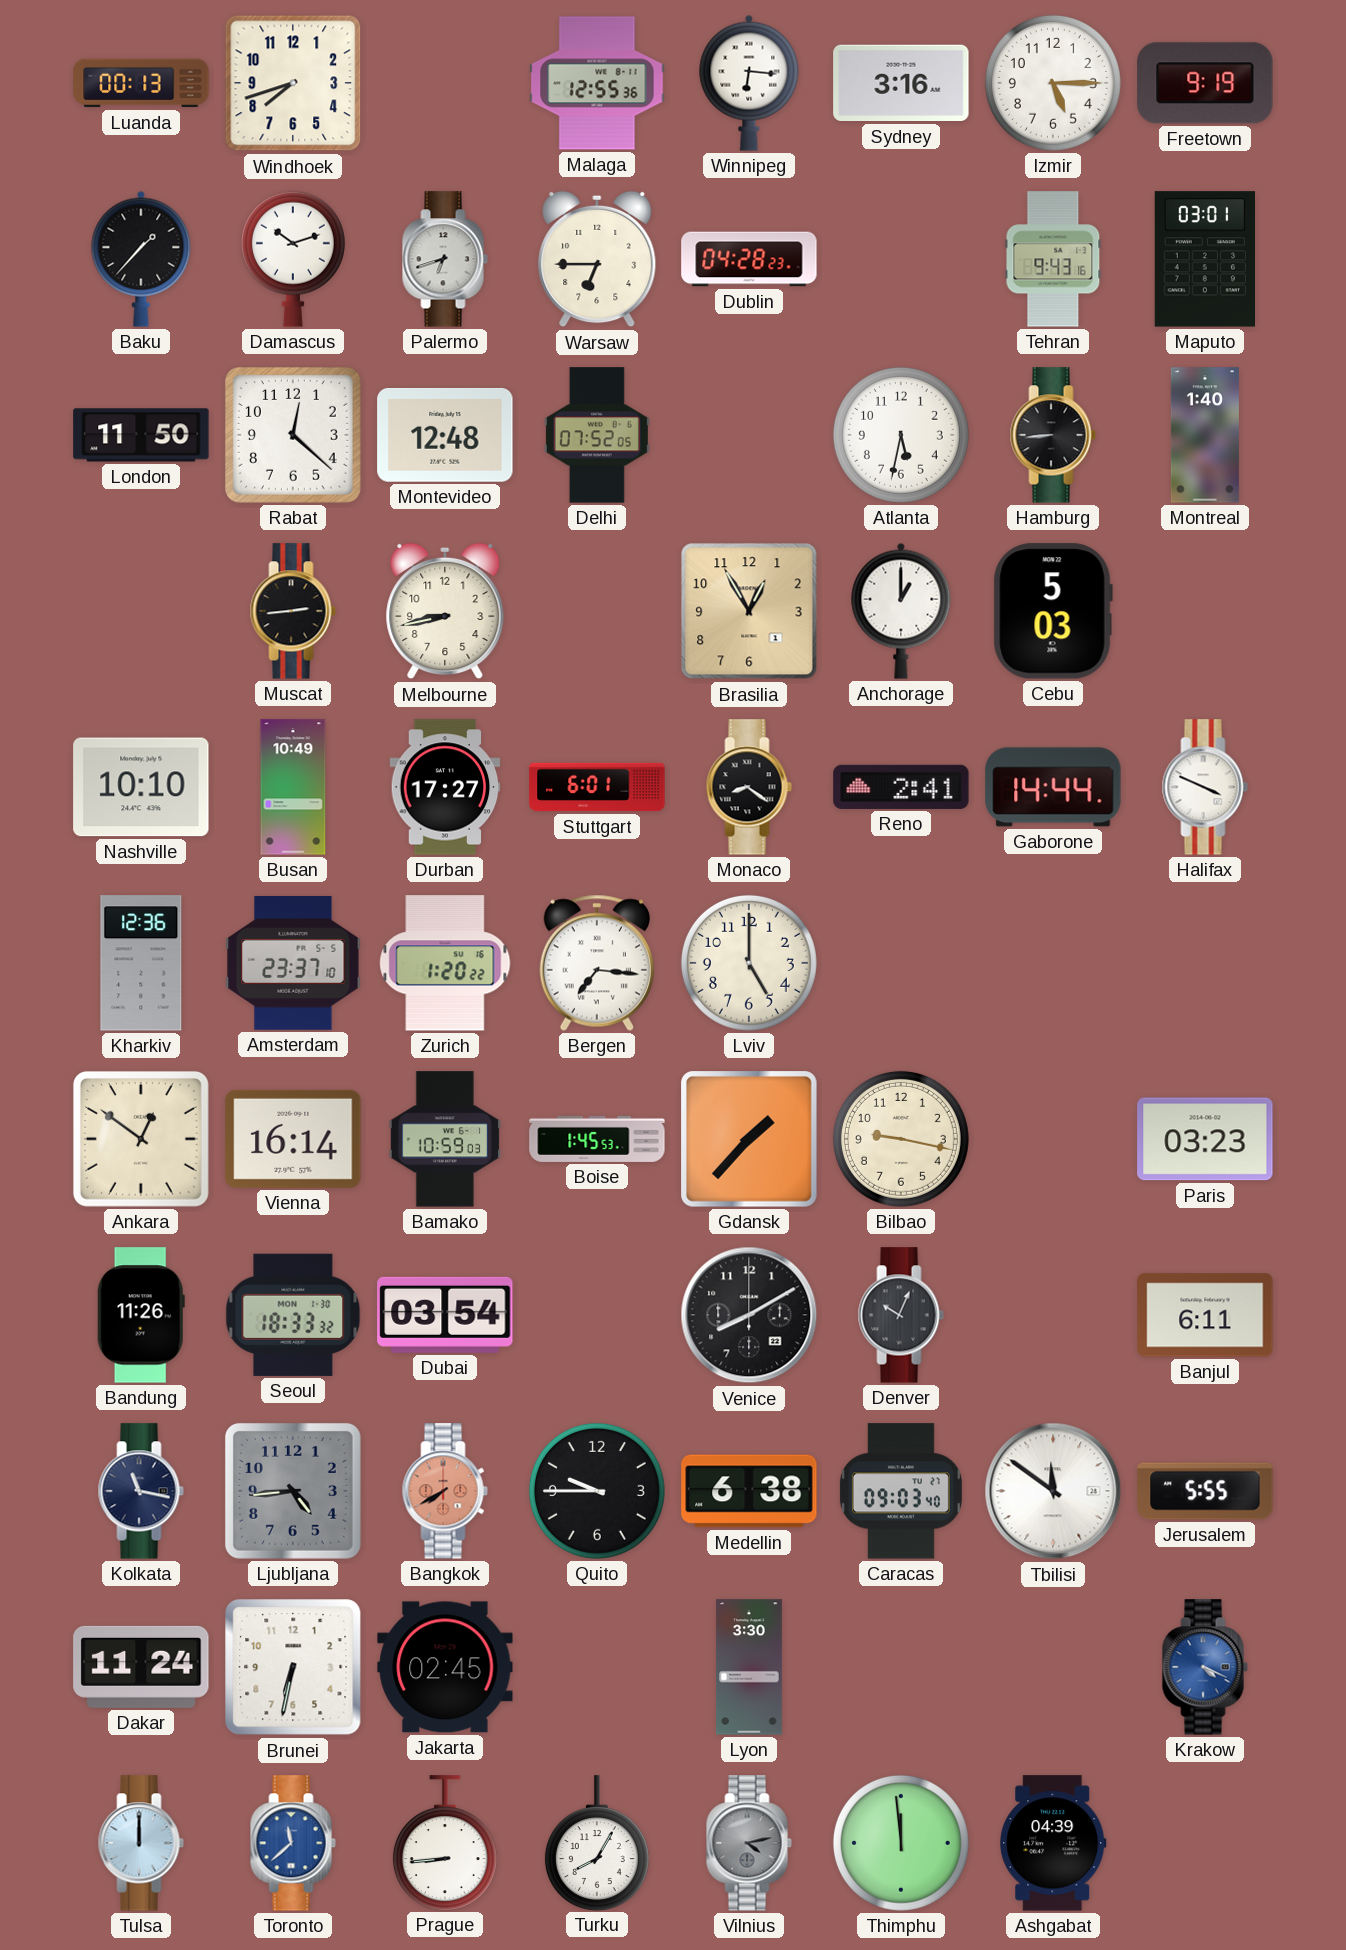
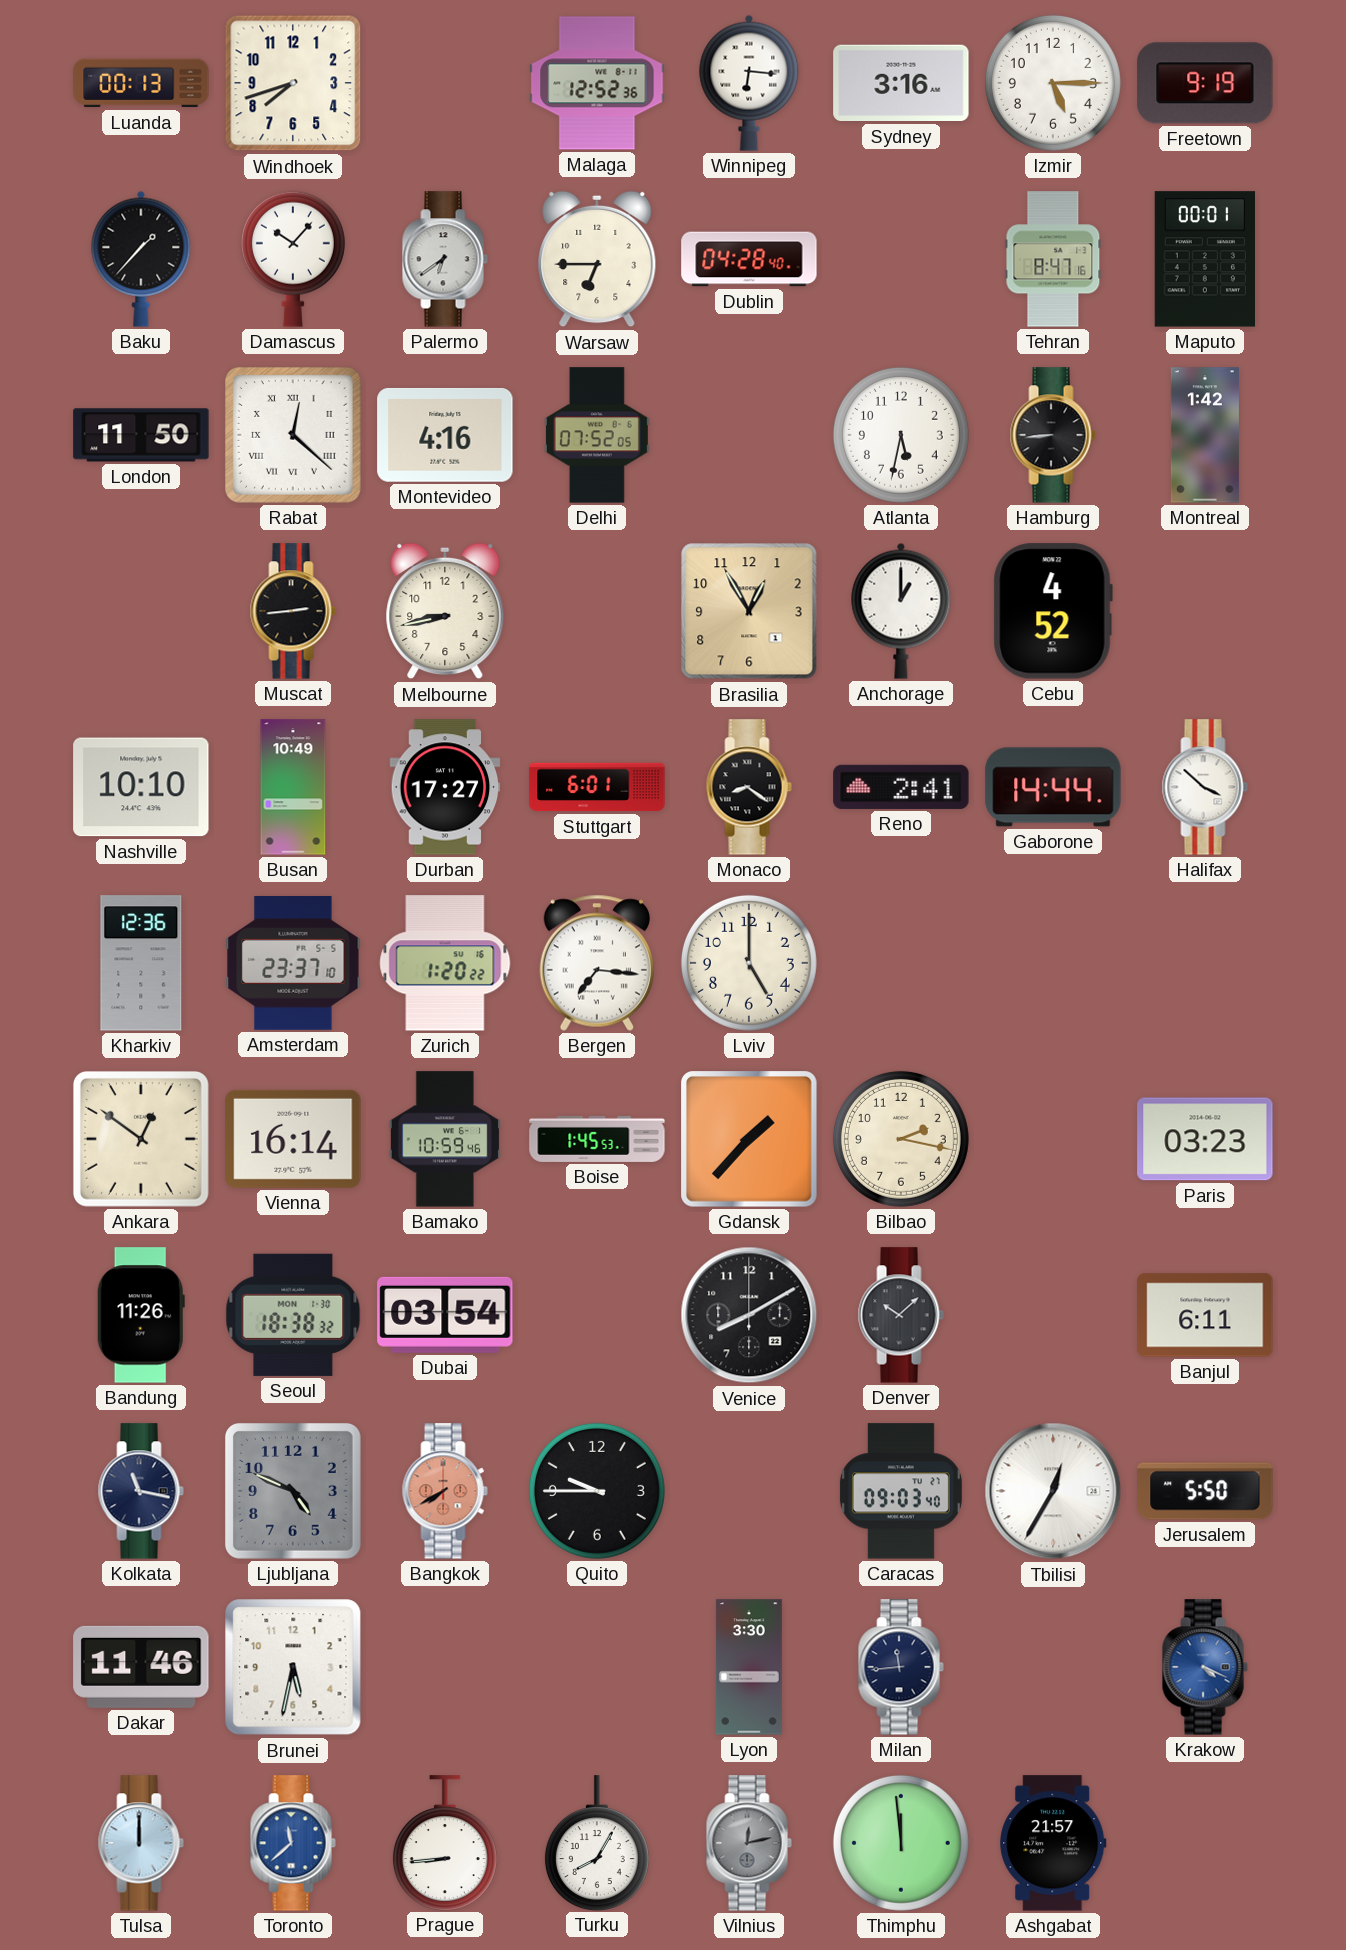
Malaga: 12:55 -> 12:52 (597, 83)
Damascus: 10:12 -> 10:07 (293, 259)
Palermo: 6:42 -> 6:39 (445, 259)
Dublin: 04:28:23 -> 04:28:40 (749, 259)
Tehran: 9:43 -> 8:47 (1053, 259)
Maputo: 03:01 -> 00:01 (1204, 259)
Rabat numerals: Arabic -> Roman (293, 435)
Montevideo: 12:48 -> 4:16 (445, 435)
Montreal: 1:40 -> 1:42 (1205, 435)
Cebu: 5:03 -> 4:52 (1053, 611)
Halifax: 3:49 -> 3:52 (1205, 787)
Bamako: 10:59:03 -> 10:59:46 (445, 1139)
Bilbao: 9:17 -> 2:17 (901, 1139)
Seoul: 18:33 -> 18:38 (293, 1315)
Denver: 10:04 -> 10:08 (901, 1315)
Ljubljana: 4:44 -> 4:49 (293, 1491)
Medellin: 6:38 -> none (749, 1491)
Tbilisi: 11:51 -> 12:35 (1053, 1491)
Jerusalem: 5:55 -> 5:50 (1205, 1491)
Dakar: 11:24 -> 11:46 (141, 1667)
Brunei: 6:32 -> 5:32 (293, 1667)
Jakarta: 02:45 -> none (445, 1667)
Milan: none -> 11:44 (901, 1667)
Vilnius: 4:13 -> 12:13 (749, 1843)
Ashgabat: 04:39 -> 21:57 (1053, 1843)
